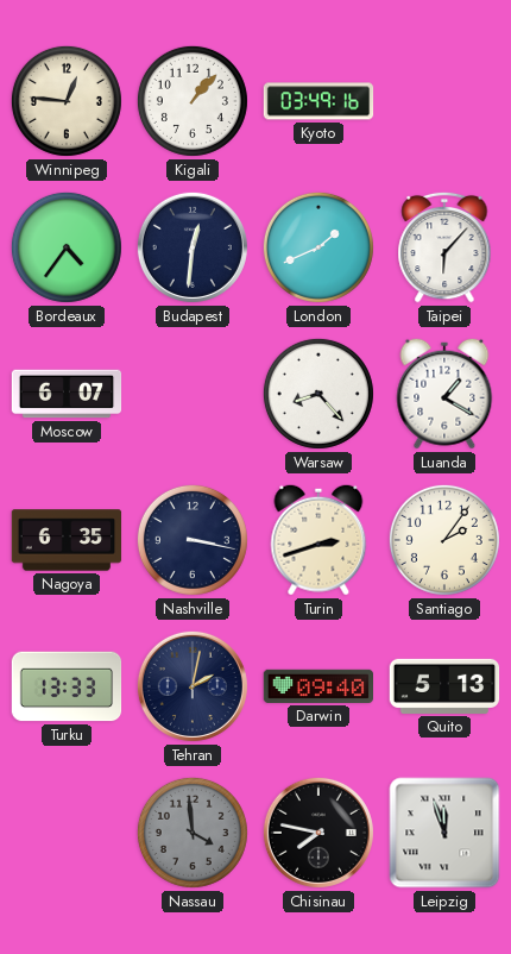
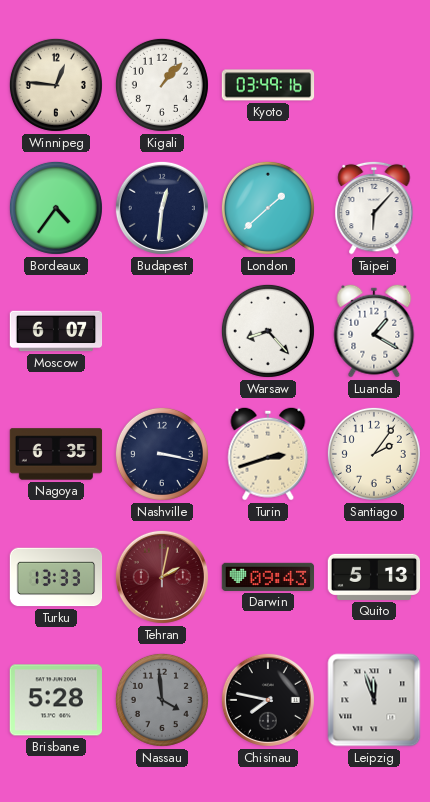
London: 1:41 -> 1:38 (268, 208)
Tehran dial: navy -> burgundy (162, 577)
Darwin: 09:40 -> 09:43 (267, 577)
Brisbane: none -> 5:28 (55, 700)
